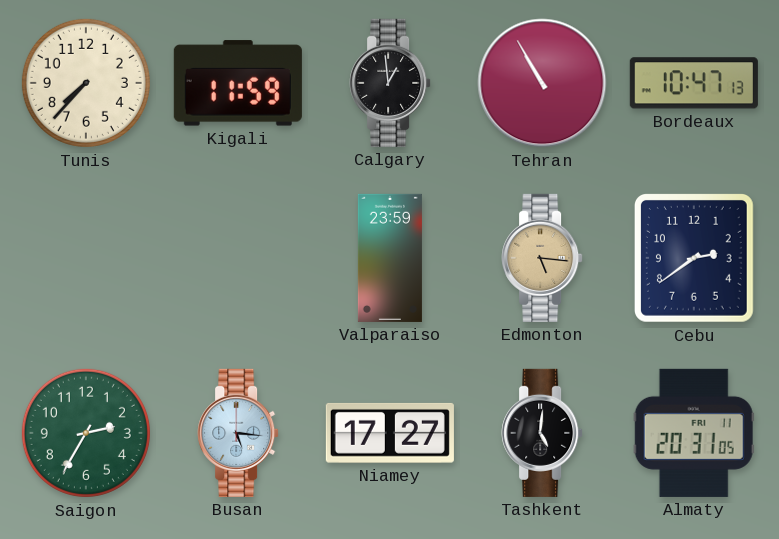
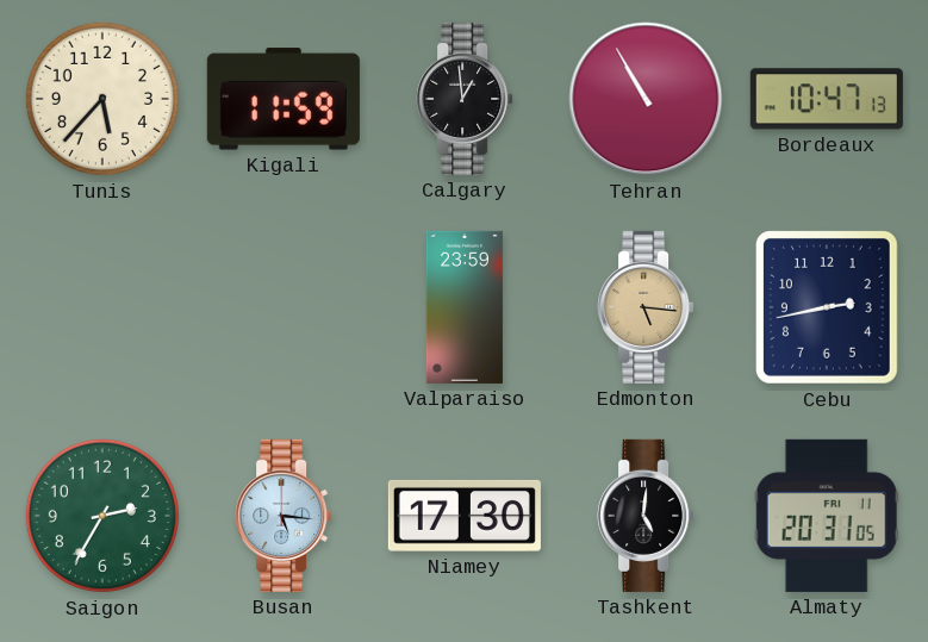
Tunis: 7:37 -> 5:37 (102, 99)
Cebu: 2:39 -> 2:43 (827, 308)
Niamey: 17:27 -> 17:30 (465, 516)
